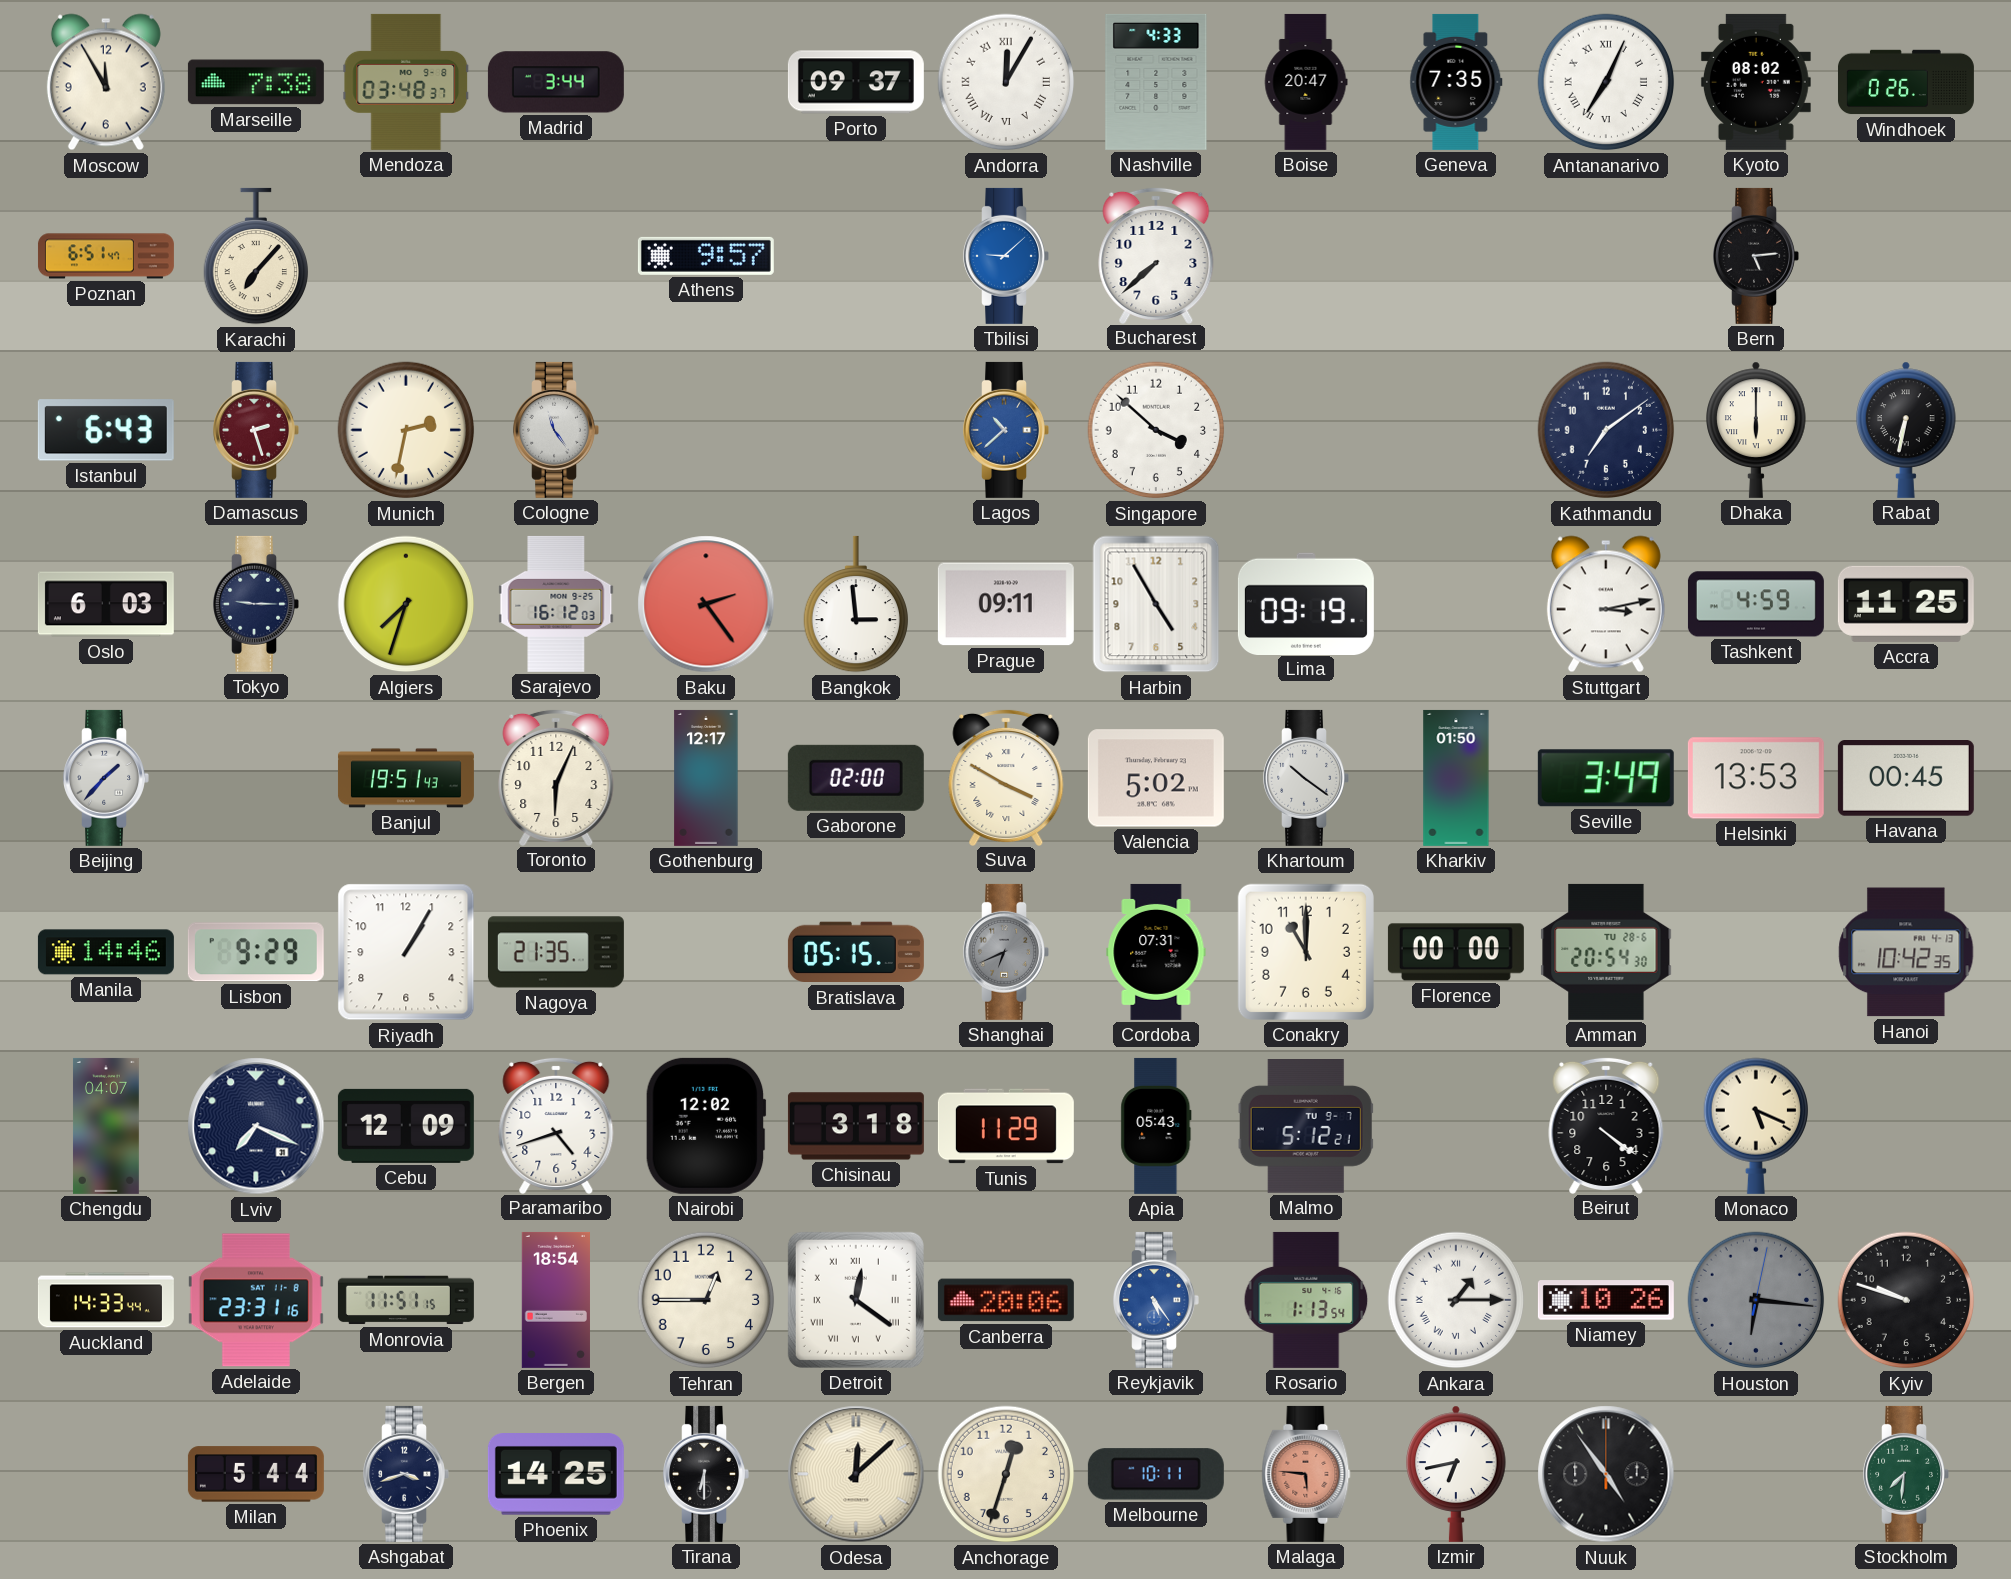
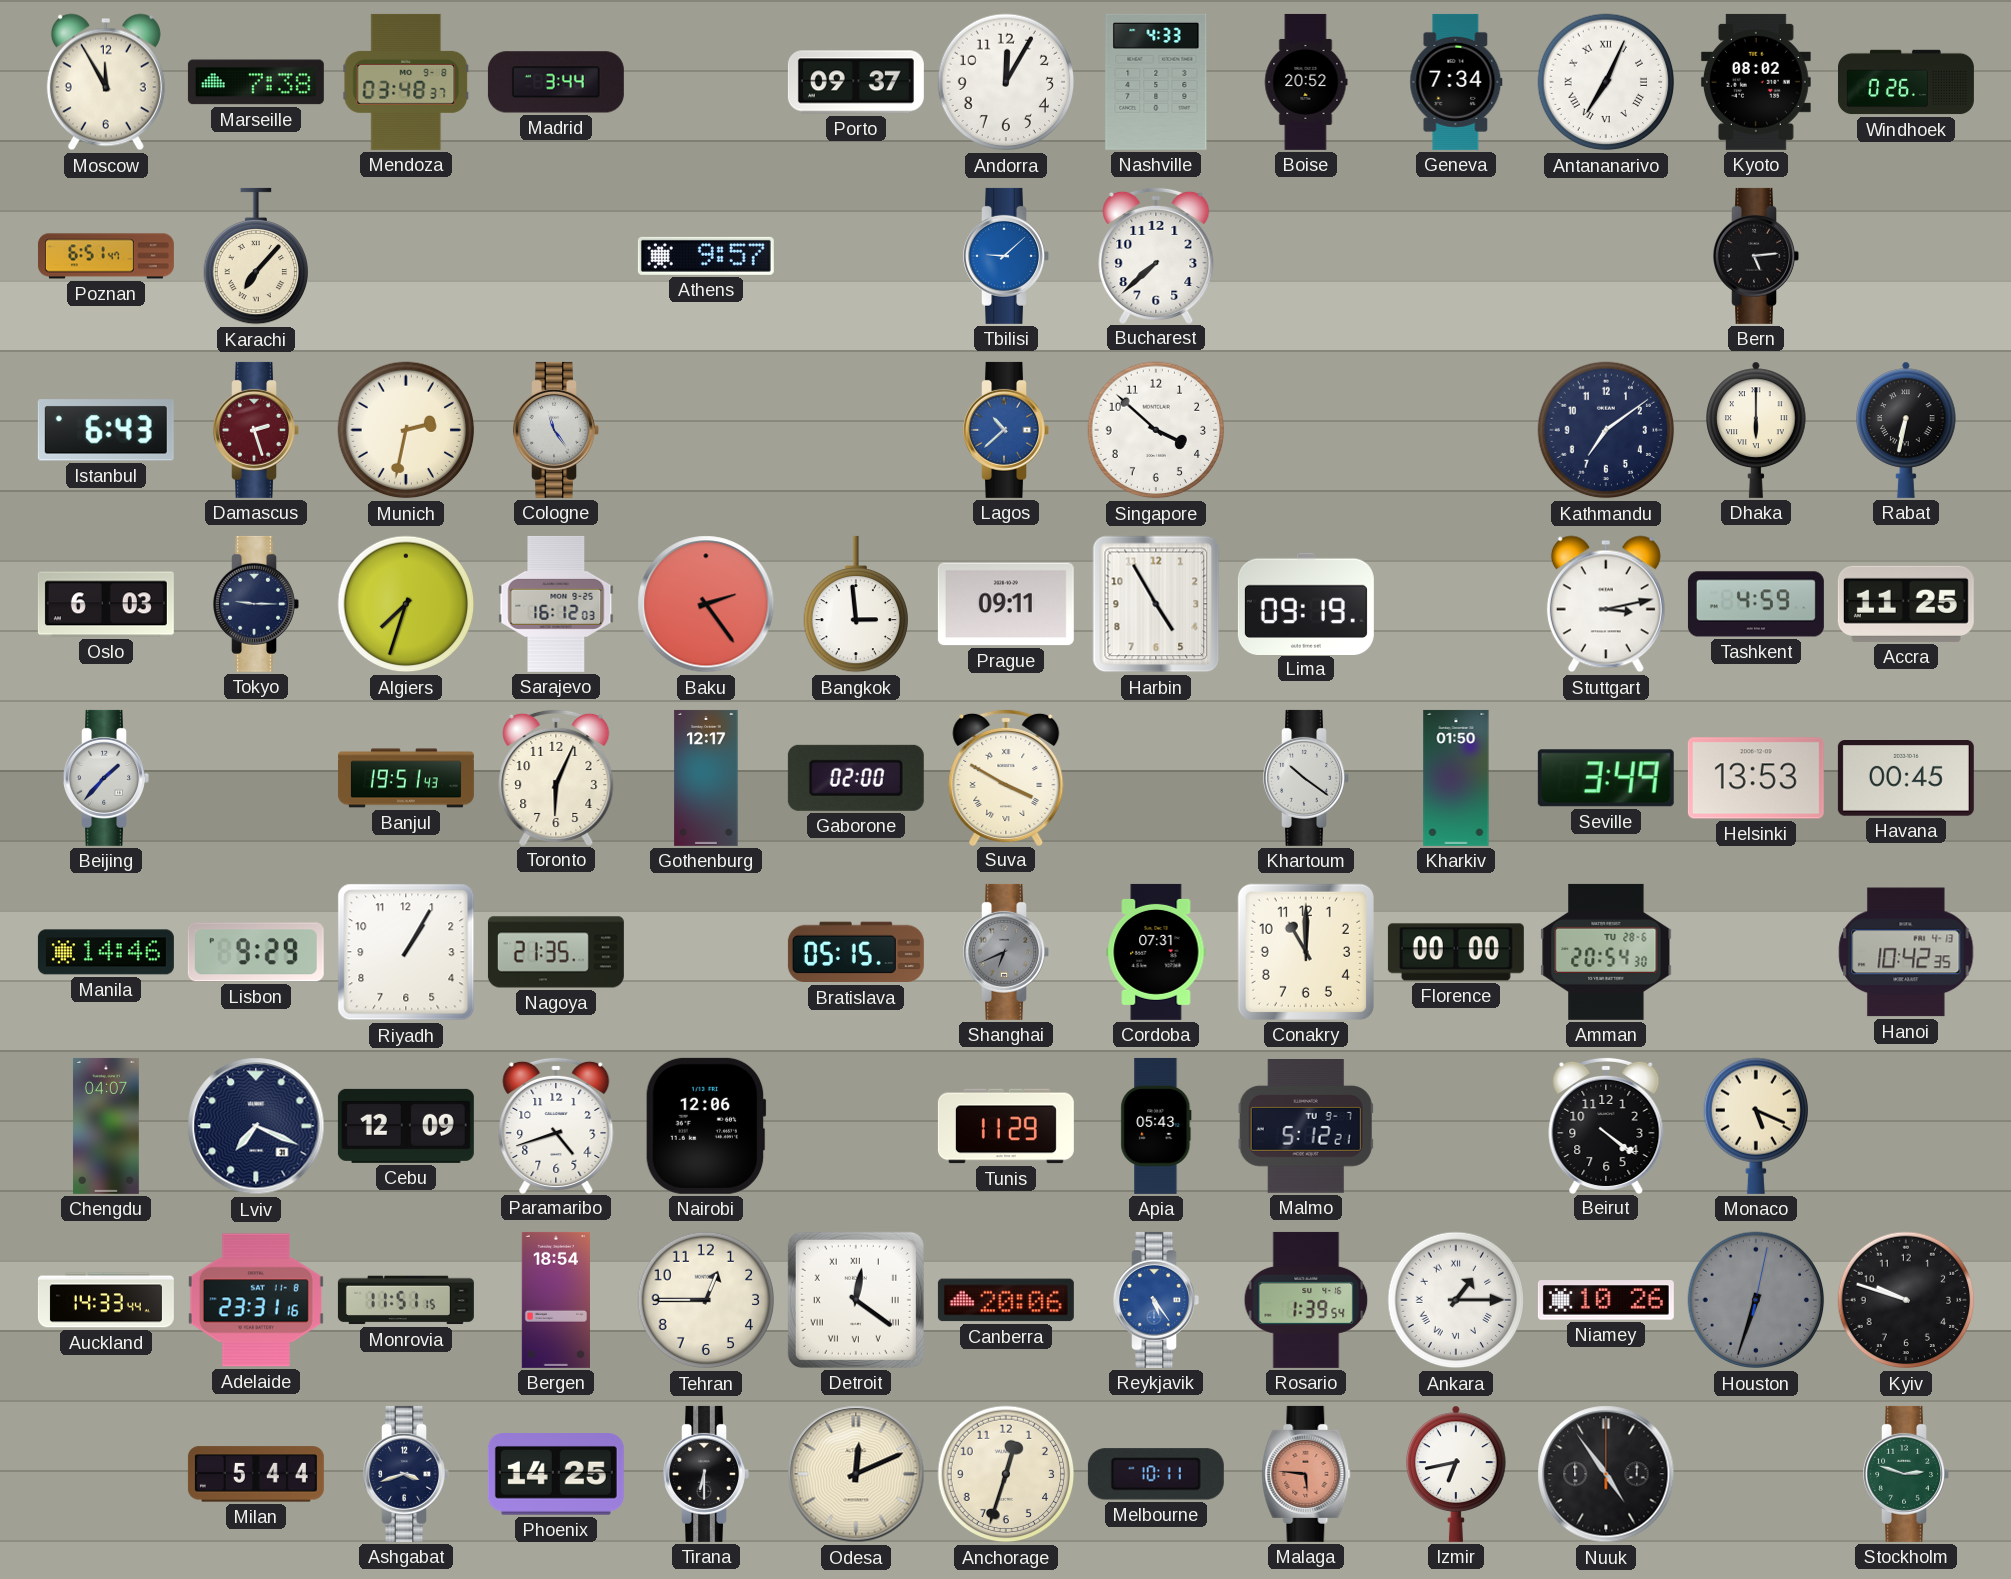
Andorra numerals: Roman -> Arabic (1006, 82)
Boise: 20:47 -> 20:52 (1306, 82)
Geneva: 7:35 -> 7:34 (1456, 82)
Valencia: 5:02 -> none (1156, 778)
Nairobi: 12:02 -> 12:06 (706, 1126)
Chisinau: 3:18 -> none (856, 1126)
Rosario: 1:13 -> 1:39 (1306, 1300)
Houston: 6:16 -> 6:33 (1756, 1300)
Odesa: 12:08 -> 12:11 (856, 1474)
Stockholm: 7:31 -> 2:48 (1906, 1474)
